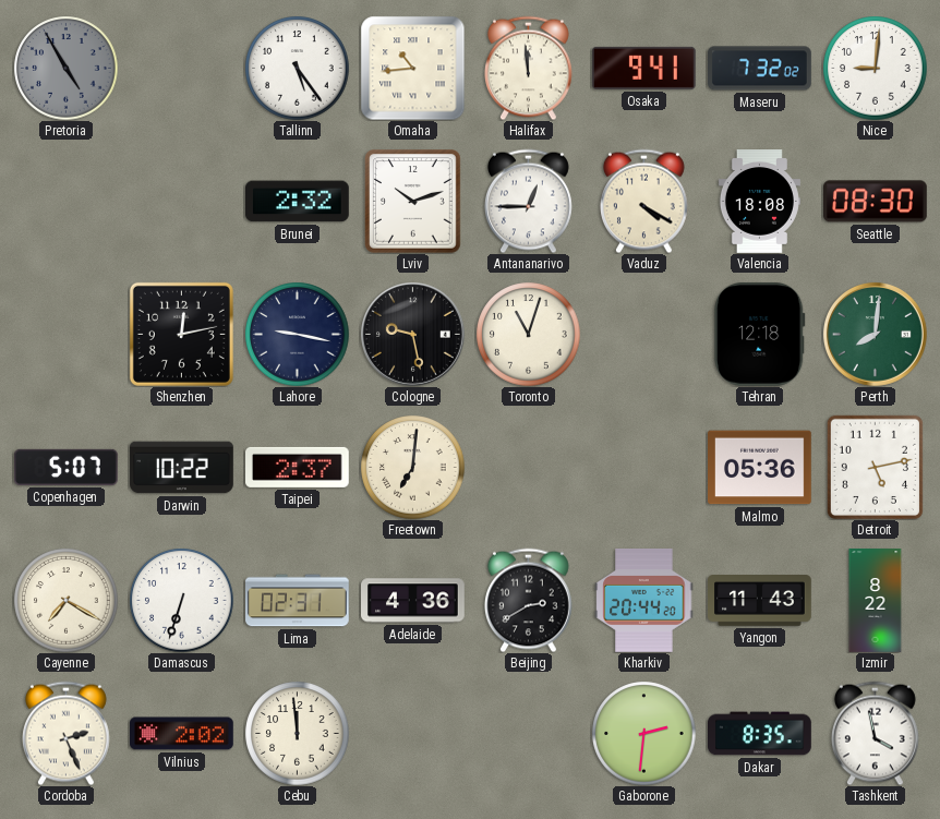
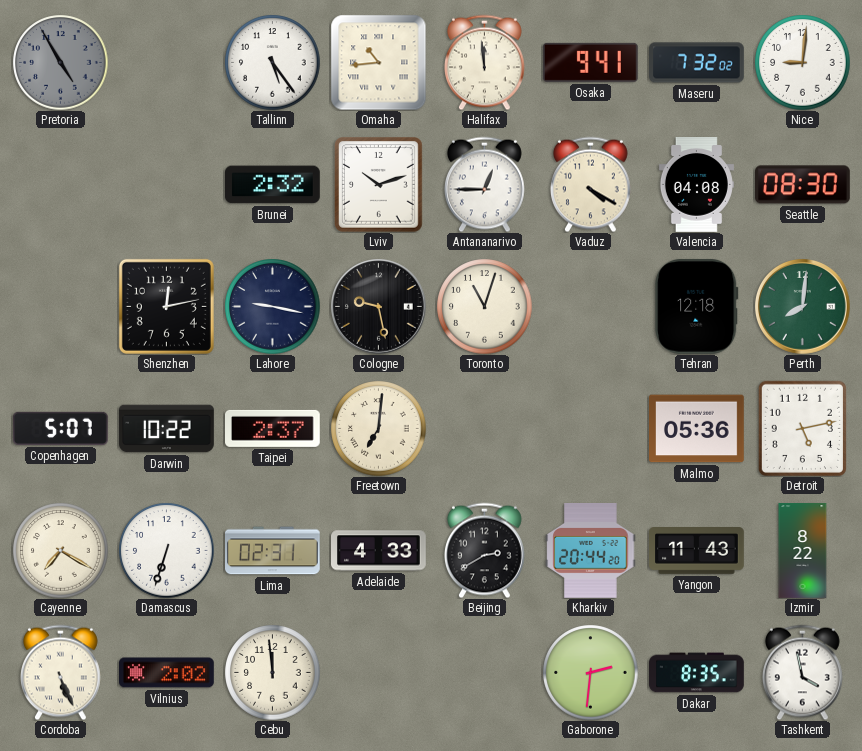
Valencia: 18:08 -> 04:08 (696, 185)
Adelaide: 4:36 -> 4:33 (379, 551)
Cordoba: 2:26 -> 5:26 (60, 672)
